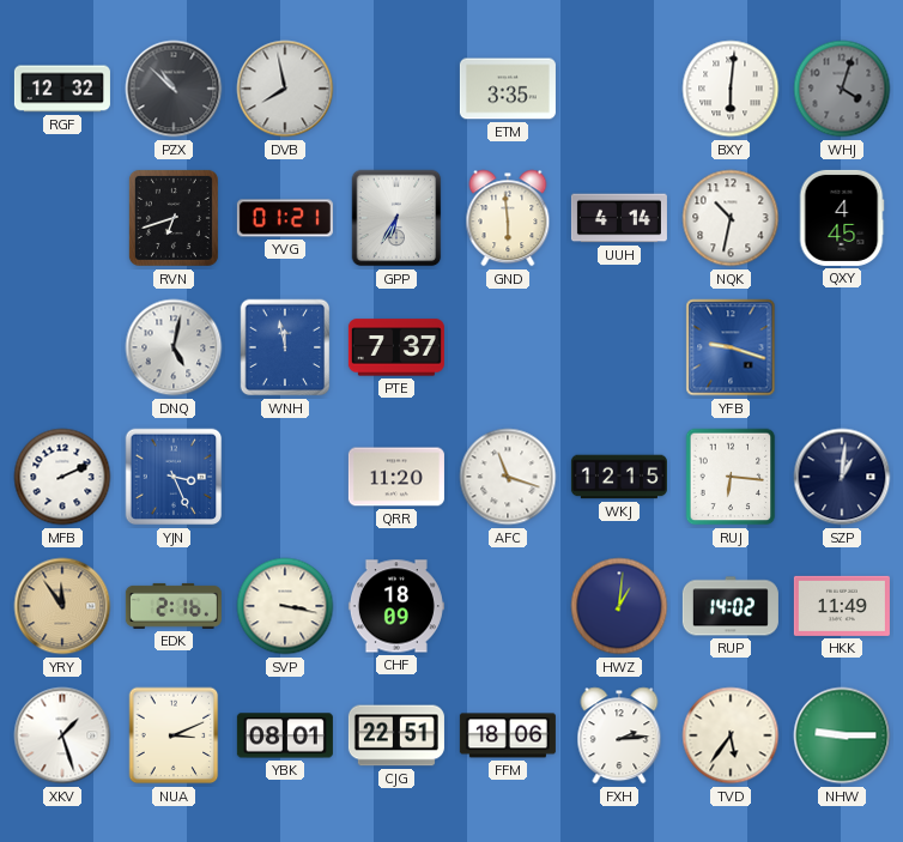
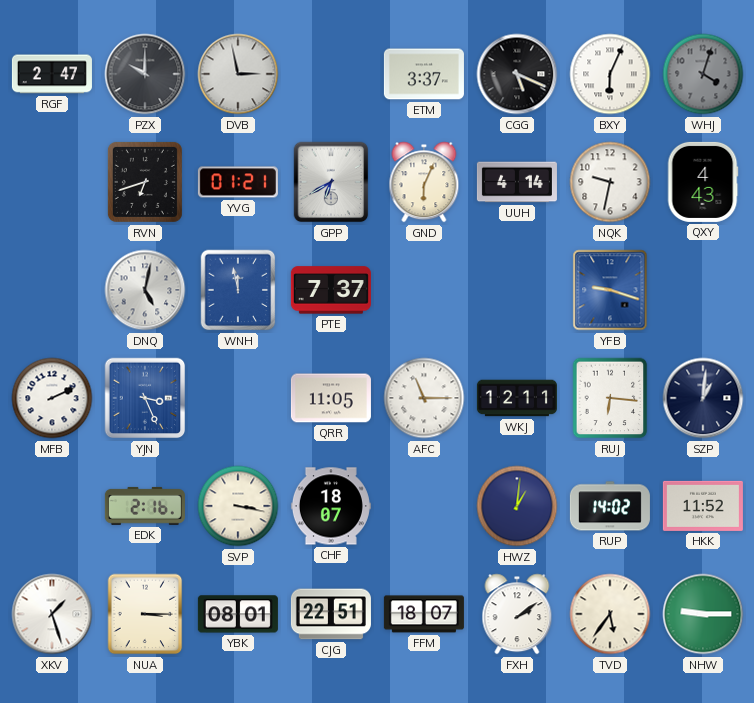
RGF: 12:32 -> 2:47 (52, 74)
PZX: 10:52 -> 10:00 (145, 74)
DVB: 7:58 -> 2:58 (238, 74)
ETM: 3:35 -> 3:37 (424, 74)
CGG: none -> 5:19 (517, 74)
BXY: 6:01 -> 6:04 (610, 74)
GPP: 6:35 -> 6:40 (331, 182)
GND: 5:59 -> 6:04 (424, 182)
NQK: 10:32 -> 9:32 (610, 182)
QXY: 4:45 -> 4:43 (703, 182)
QRR: 11:20 -> 11:05 (331, 398)
AFC: 11:18 -> 11:15 (424, 398)
WKJ: 12:15 -> 12:11 (517, 398)
YRY: 11:54 -> none (62, 606)
CHF: 18:09 -> 18:07 (331, 506)
HKK: 11:49 -> 11:52 (703, 506)
NUA: 3:11 -> 3:15 (145, 614)
FFM: 18:06 -> 18:07 (424, 614)
FXH: 2:14 -> 2:09 (517, 614)
